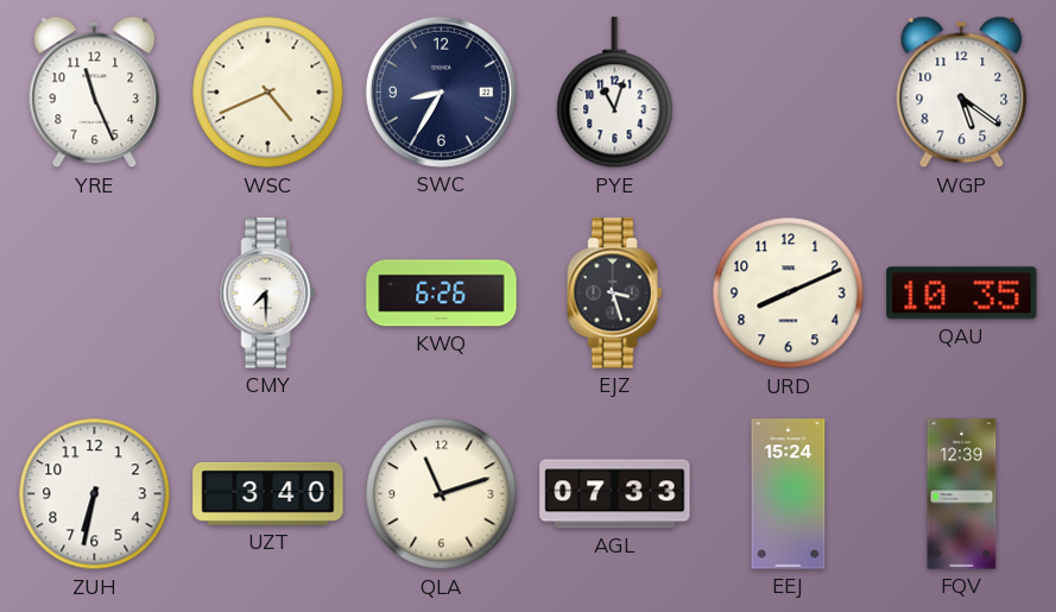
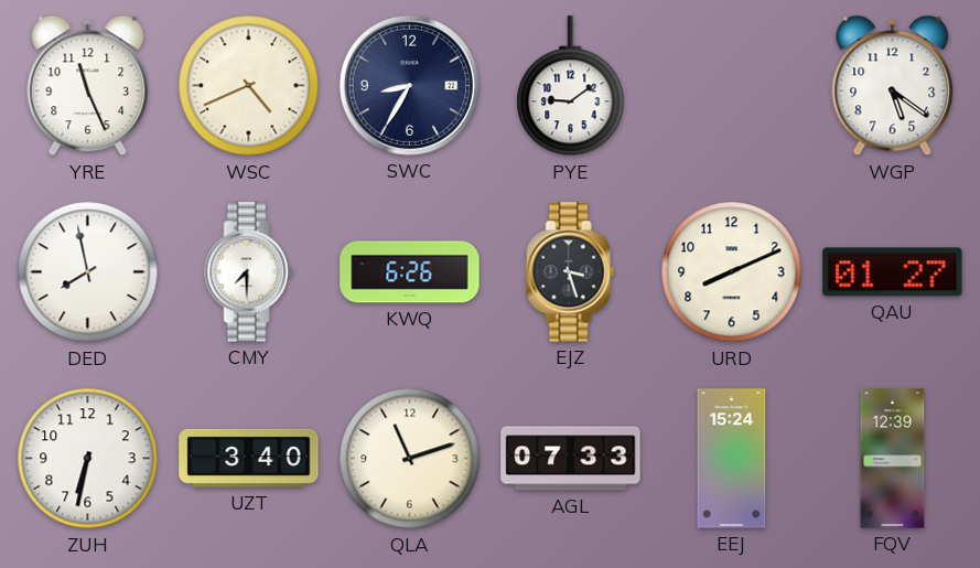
PYE: 11:03 -> 9:09 (571, 86)
DED: none -> 7:58 (88, 272)
QAU: 10:35 -> 01:27 (893, 272)
